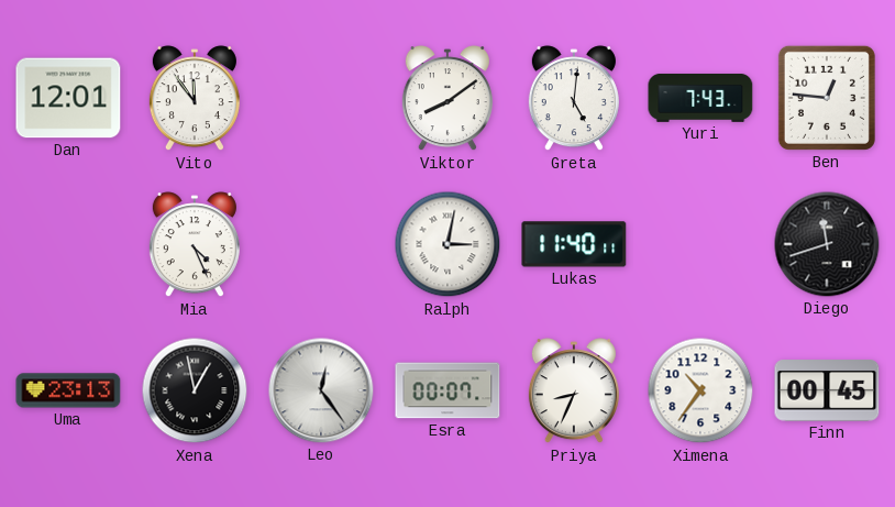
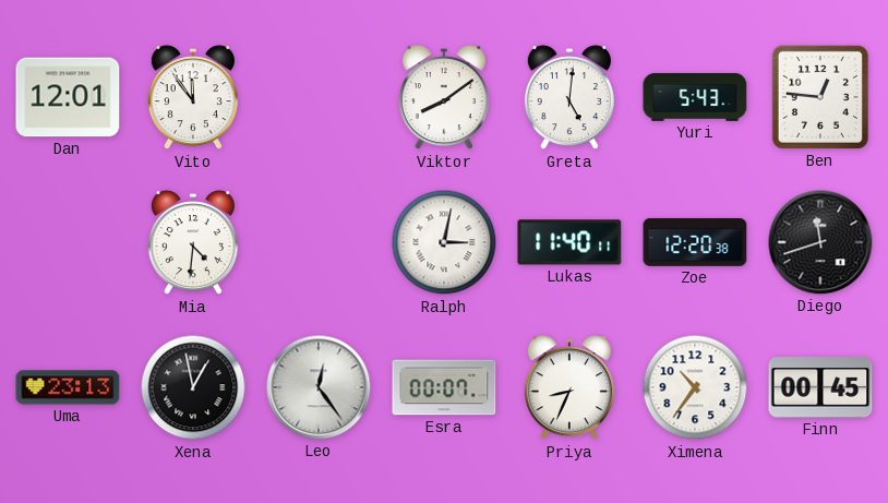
Yuri: 7:43 -> 5:43 (695, 97)
Mia: 4:26 -> 4:31 (193, 243)
Zoe: none -> 12:20 (695, 242)
